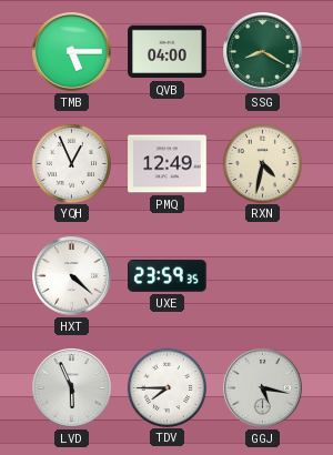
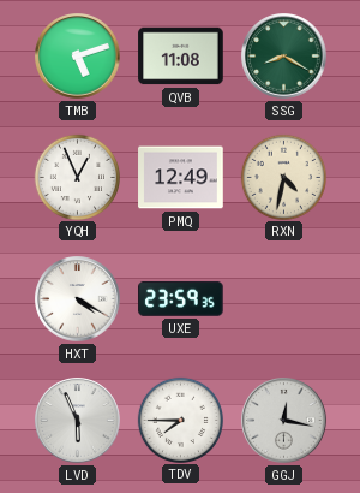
TMB: 5:15 -> 5:12 (78, 57)
QVB: 04:00 -> 11:08 (181, 57)
HXT: 4:22 -> 4:20 (78, 299)
GGJ: 5:17 -> 12:17 (284, 421)
